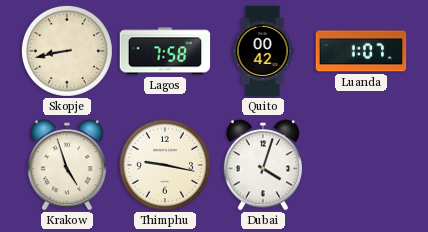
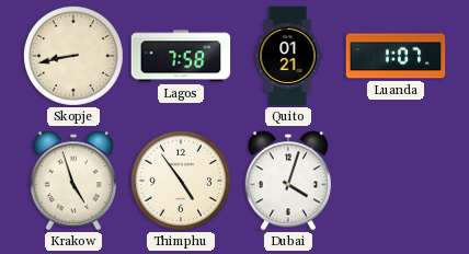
Quito: 00:42 -> 01:21 (288, 56)
Thimphu: 9:17 -> 4:54 (181, 181)
